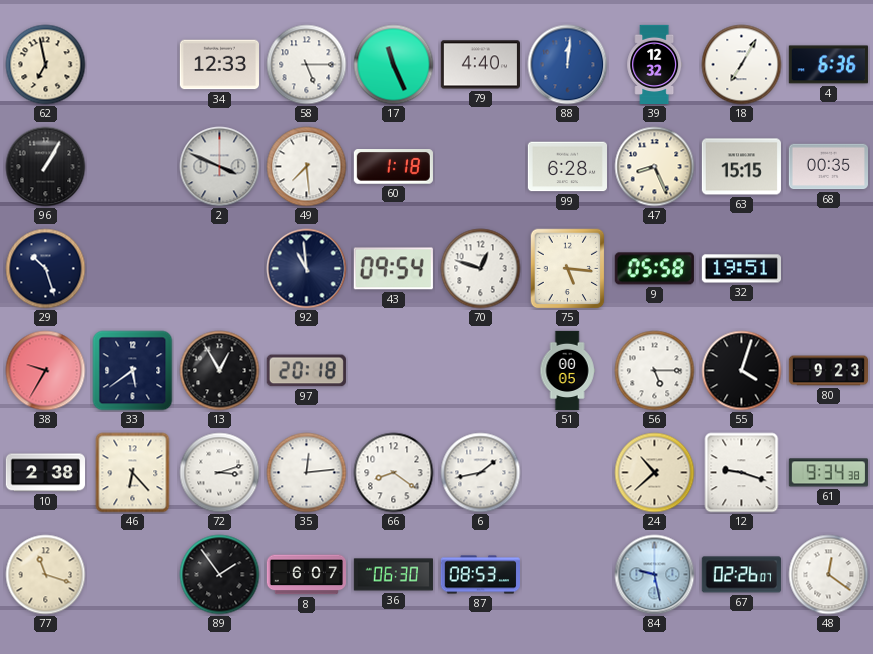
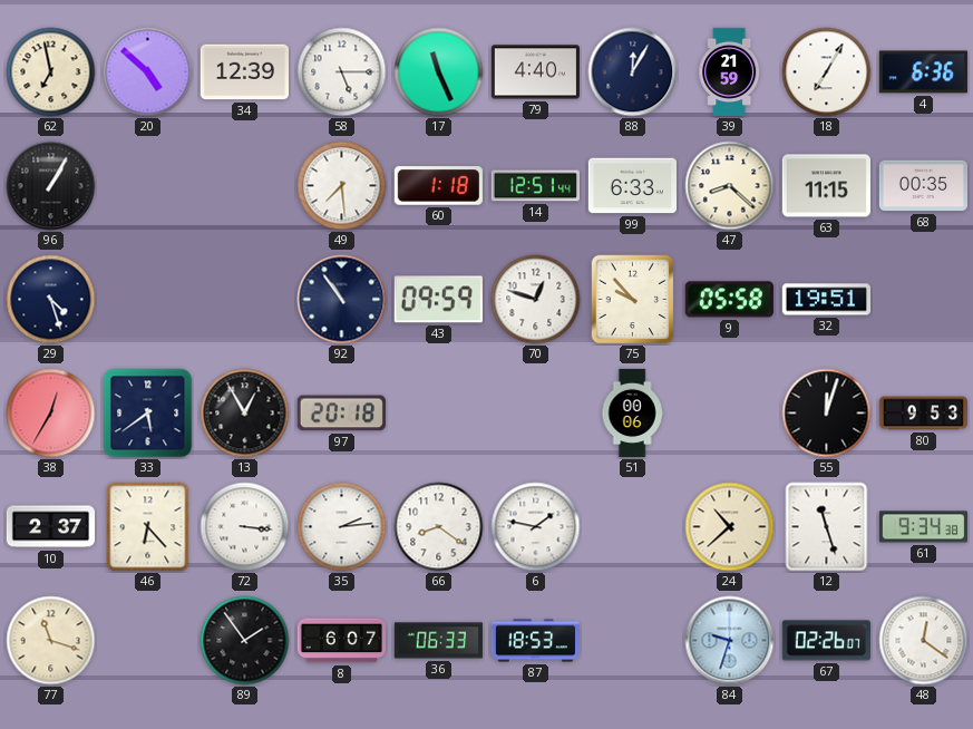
20: none -> 4:52 (148, 72)
34: 12:33 -> 12:39 (244, 72)
88: 12:01 -> 12:05 (633, 72)
88 dial: blue -> navy (633, 72)
39: 12:32 -> 21:59 (730, 72)
2: 3:49 -> none (220, 167)
14: none -> 12:51 (535, 186)
99: 6:28 -> 6:33 (632, 186)
47: 8:26 -> 8:22 (730, 186)
63: 15:15 -> 11:15 (826, 186)
29: 10:27 -> 4:27 (51, 300)
92: 10:59 -> 10:54 (342, 300)
43: 09:54 -> 09:59 (438, 300)
75: 5:16 -> 9:53 (633, 300)
38: 9:35 -> 12:35 (51, 414)
51: 00:05 -> 00:06 (632, 414)
56: 5:15 -> none (655, 371)
55: 4:03 -> 12:03 (827, 414)
80: 9:23 -> 9:53 (923, 414)
10: 2:38 -> 2:37 (50, 527)
72: 3:12 -> 3:16 (245, 527)
35: 12:14 -> 2:14 (342, 527)
6: 1:43 -> 1:47 (536, 527)
12: 9:18 -> 11:27 (827, 527)
36: 06:30 -> 06:33 (438, 641)
87: 08:53 -> 18:53 (535, 641)
84: 9:28 -> 9:33 (730, 641)
